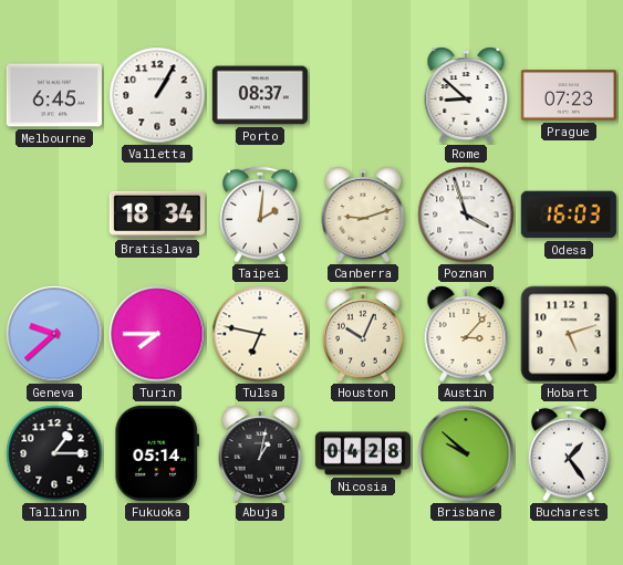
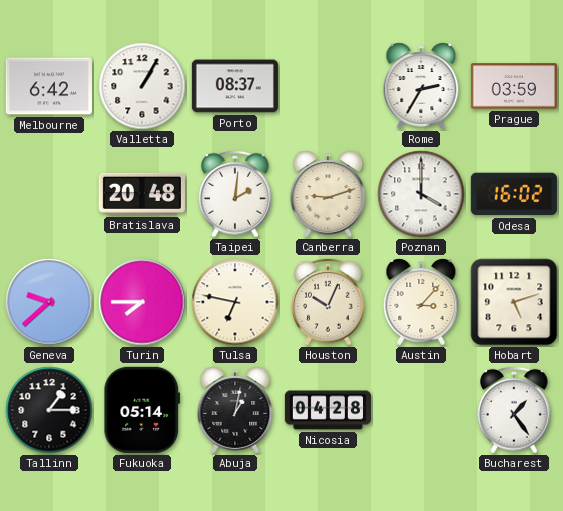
Melbourne: 6:45 -> 6:42 (49, 86)
Rome: 8:52 -> 2:35 (421, 86)
Prague: 07:23 -> 03:59 (514, 86)
Bratislava: 18:34 -> 20:48 (142, 194)
Poznan: 3:57 -> 4:00 (421, 194)
Odesa: 16:03 -> 16:02 (514, 194)
Brisbane: 9:52 -> none (466, 453)
